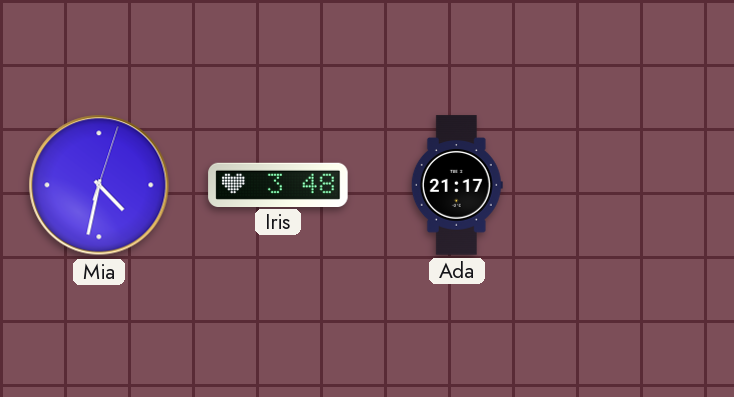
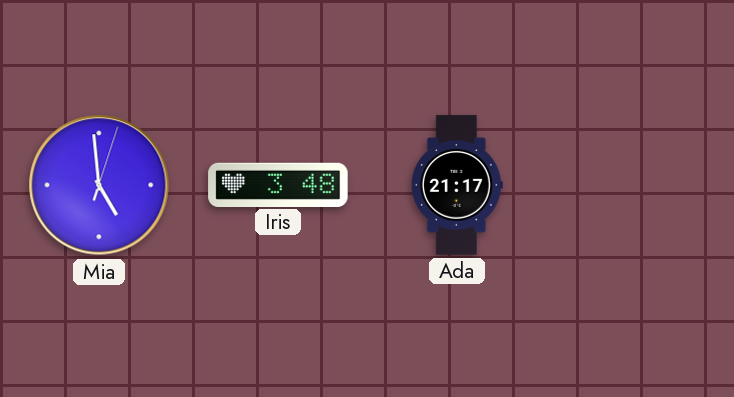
Mia: 4:32 -> 4:59 (99, 185)
